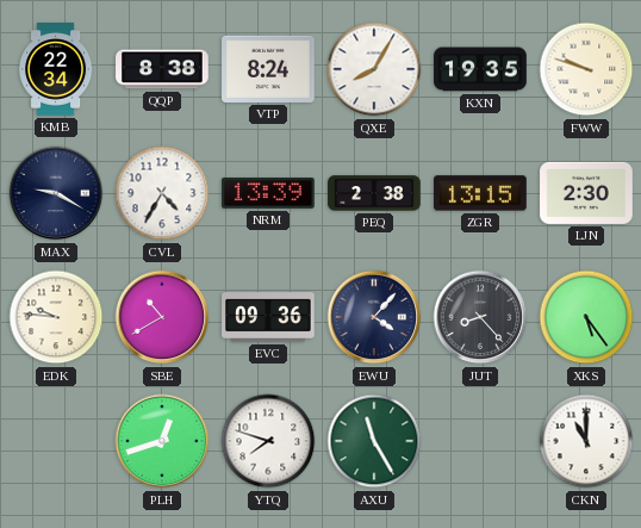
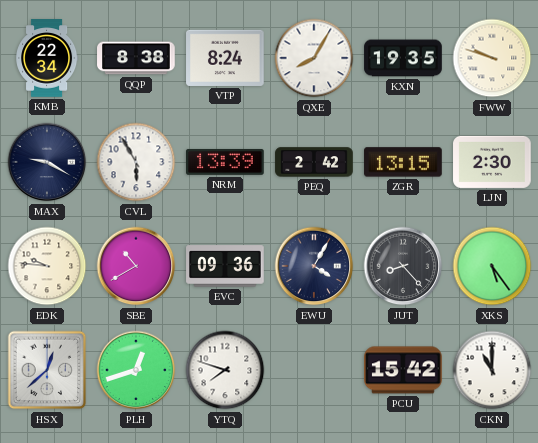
CVL: 4:35 -> 5:55 (136, 162)
PEQ: 2:38 -> 2:42 (314, 162)
EWU: 4:07 -> 4:05 (314, 266)
HSX: none -> 12:38 (47, 370)
AXU: 11:25 -> none (374, 441)
PCU: none -> 15:42 (403, 370)
